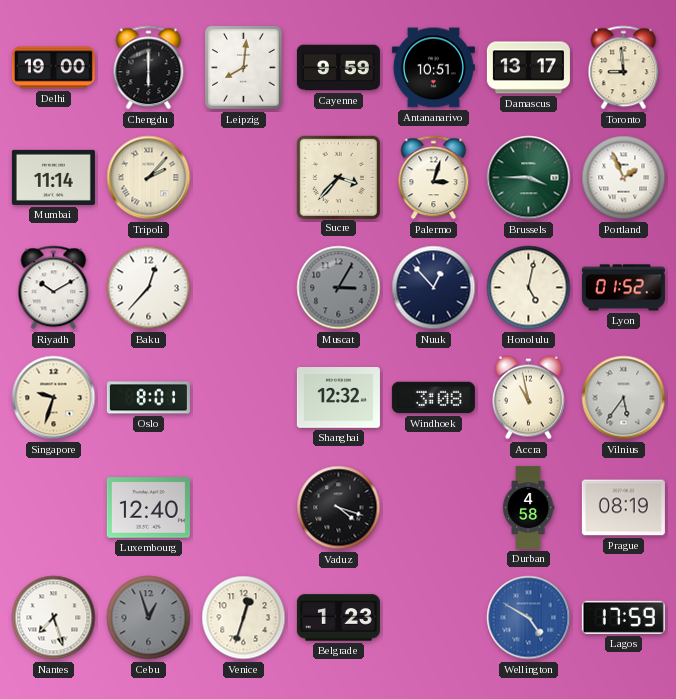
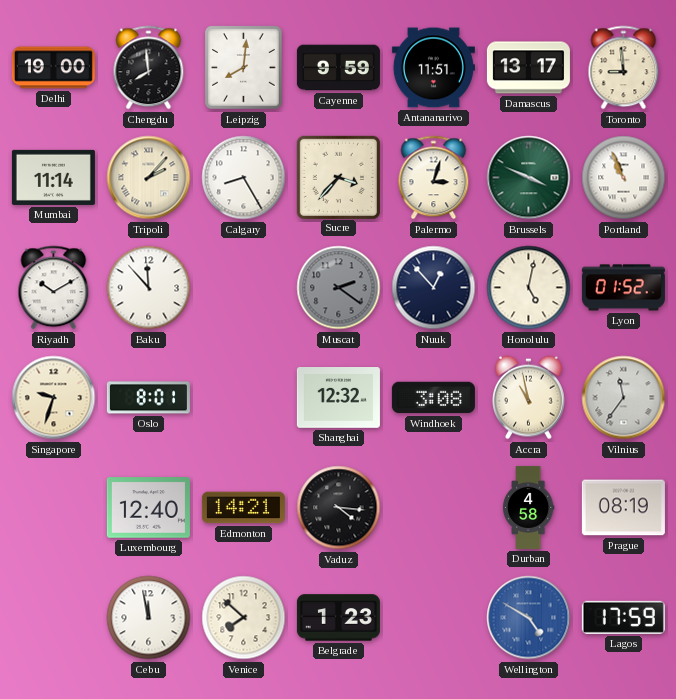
Chengdu: 6:00 -> 7:59 (149, 68)
Antananarivo: 10:51 -> 11:51 (433, 68)
Calgary: none -> 8:25 (244, 178)
Brussels: 3:45 -> 3:49 (529, 178)
Portland: 1:56 -> 10:56 (624, 178)
Baku: 12:37 -> 11:53 (149, 288)
Muscat: 3:05 -> 2:21 (339, 288)
Vilnius: 5:36 -> 11:36 (624, 398)
Edmonton: none -> 14:21 (243, 508)
Vaduz: 4:18 -> 4:16 (339, 508)
Nantes: 7:27 -> none (54, 618)
Cebu: 12:57 -> 11:58 (149, 618)
Cebu dial: grey -> white (149, 618)
Venice: 12:33 -> 7:52 (244, 618)
